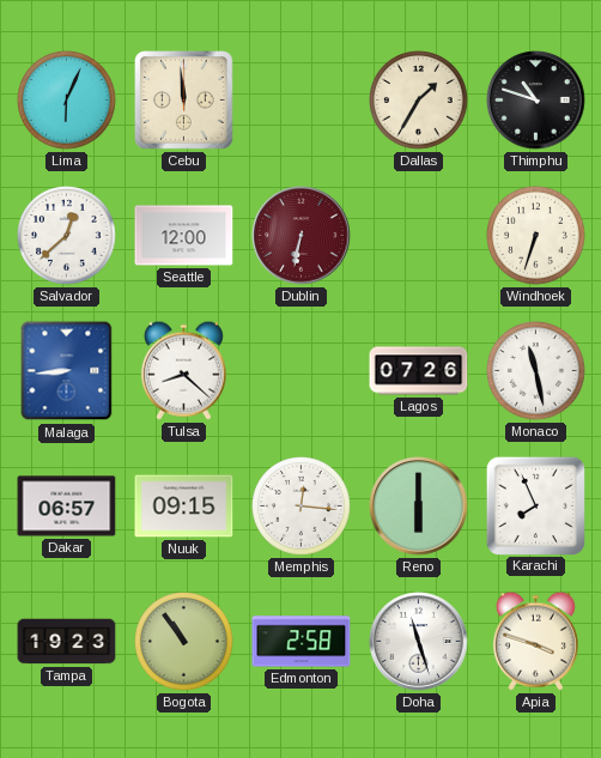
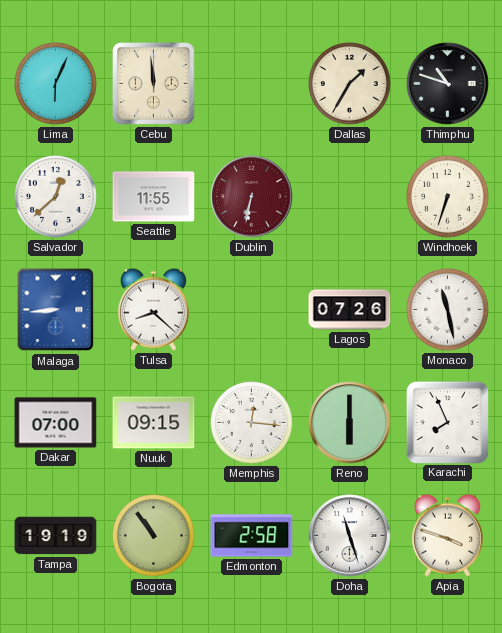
Seattle: 12:00 -> 11:55 (154, 197)
Dakar: 06:57 -> 07:00 (56, 423)
Tampa: 19:23 -> 19:19 (56, 536)
